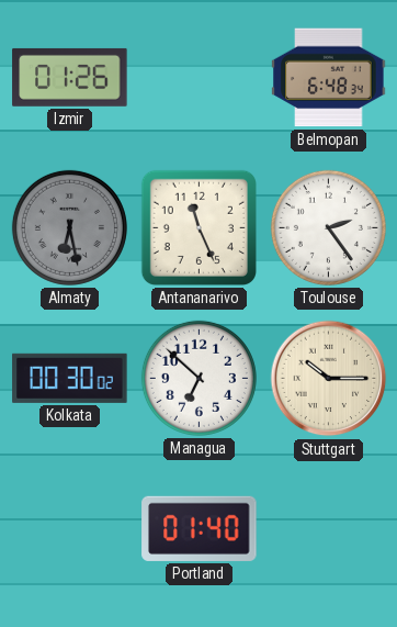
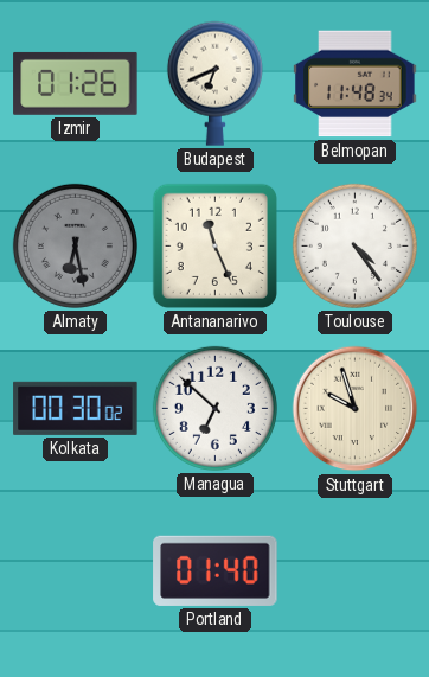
Budapest: none -> 6:41 (214, 83)
Belmopan: 6:48 -> 11:48 (356, 84)
Toulouse: 2:24 -> 4:24 (354, 245)
Stuttgart: 10:15 -> 9:57 (356, 409)
